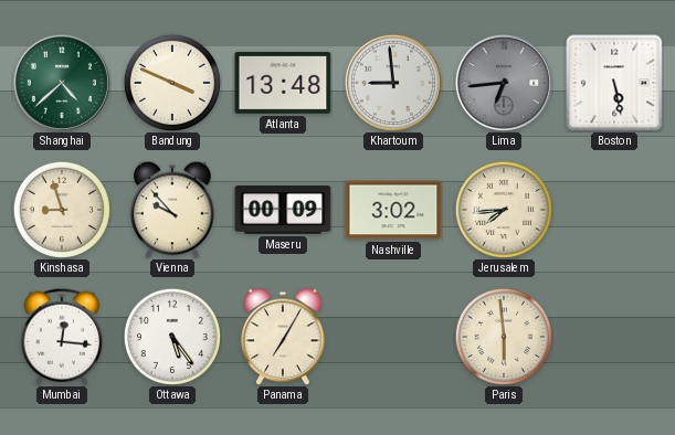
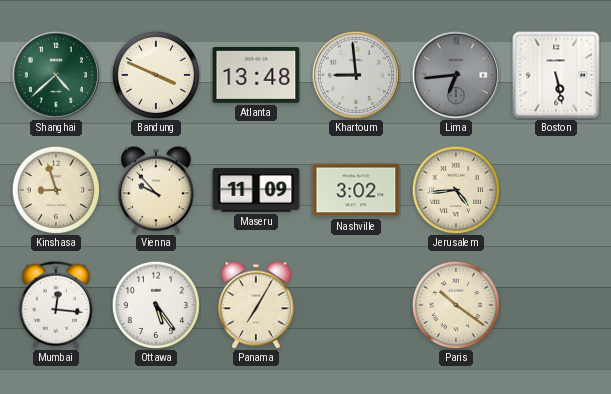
Maseru: 00:09 -> 11:09 (256, 191)
Jerusalem: 7:44 -> 4:44 (456, 190)
Paris: 5:59 -> 10:21 (456, 305)
